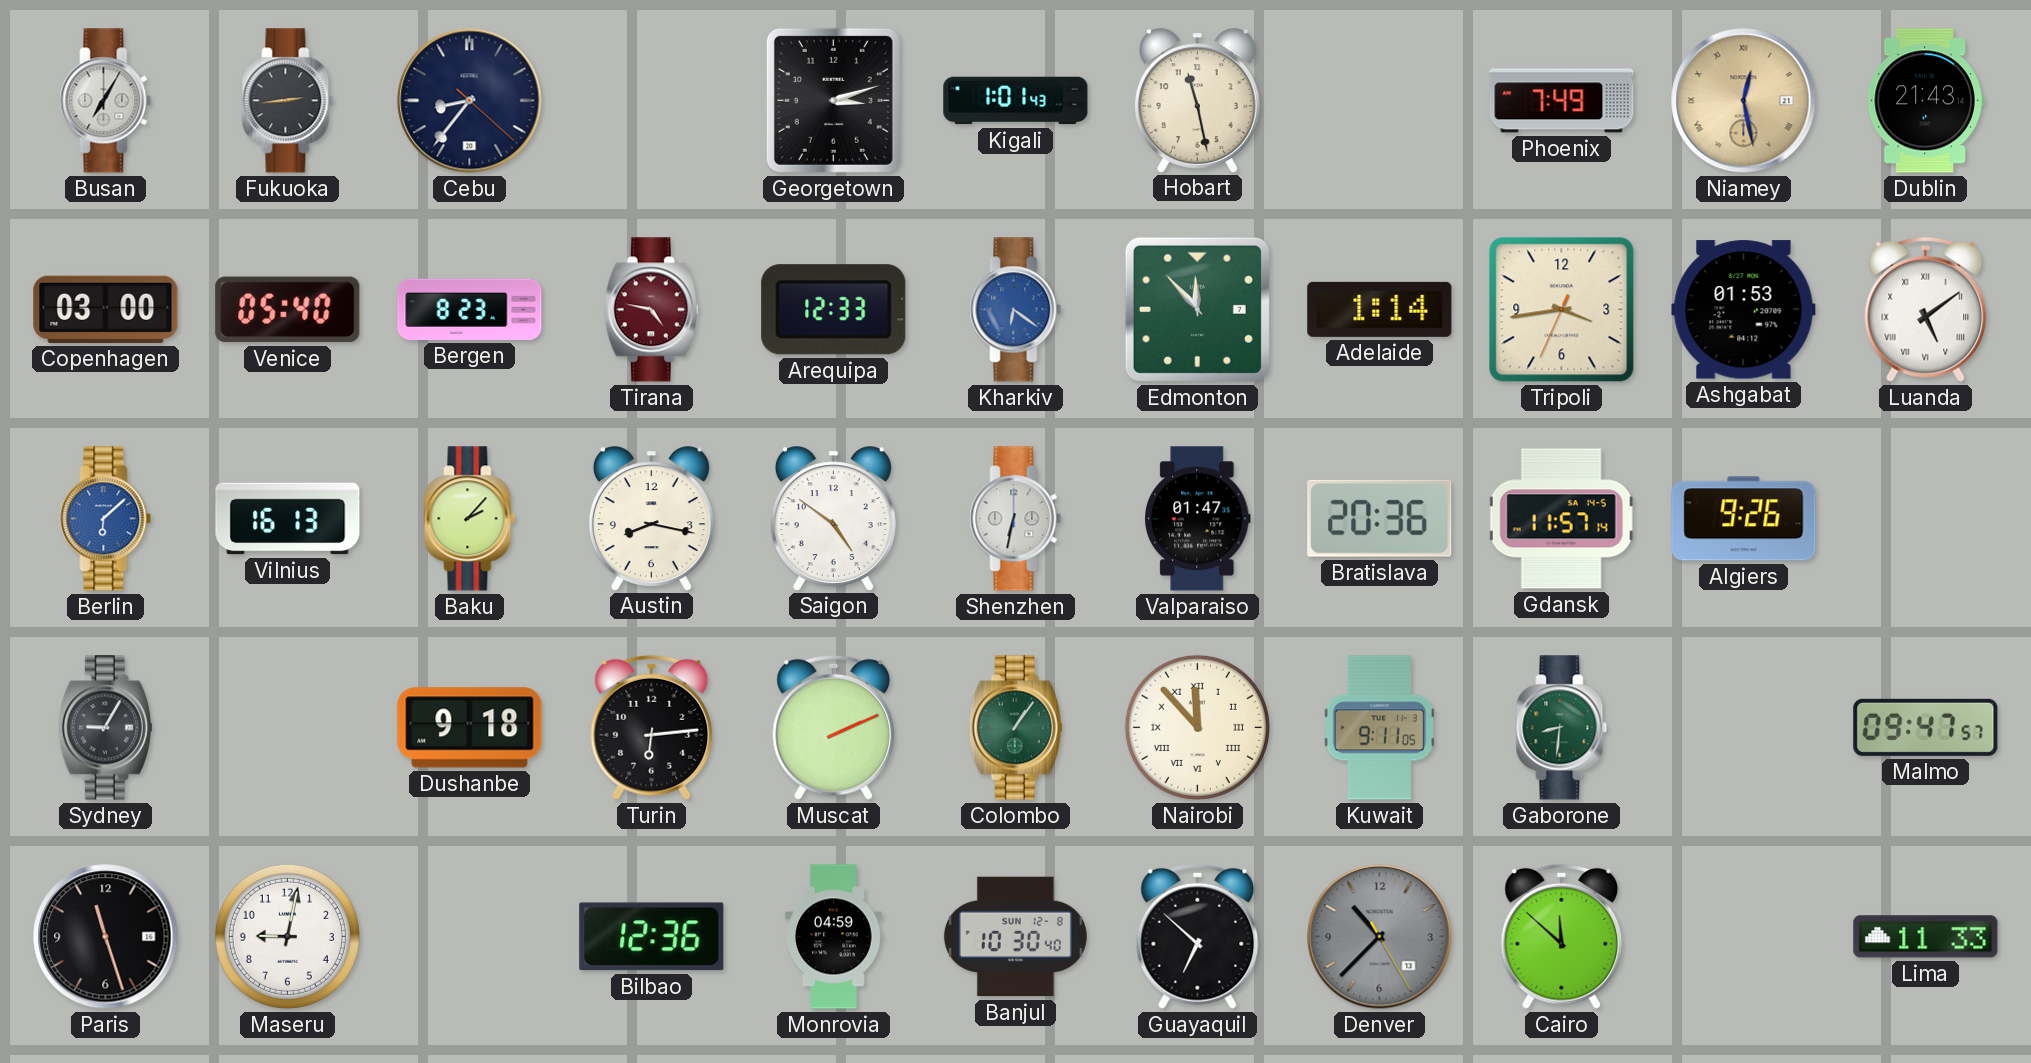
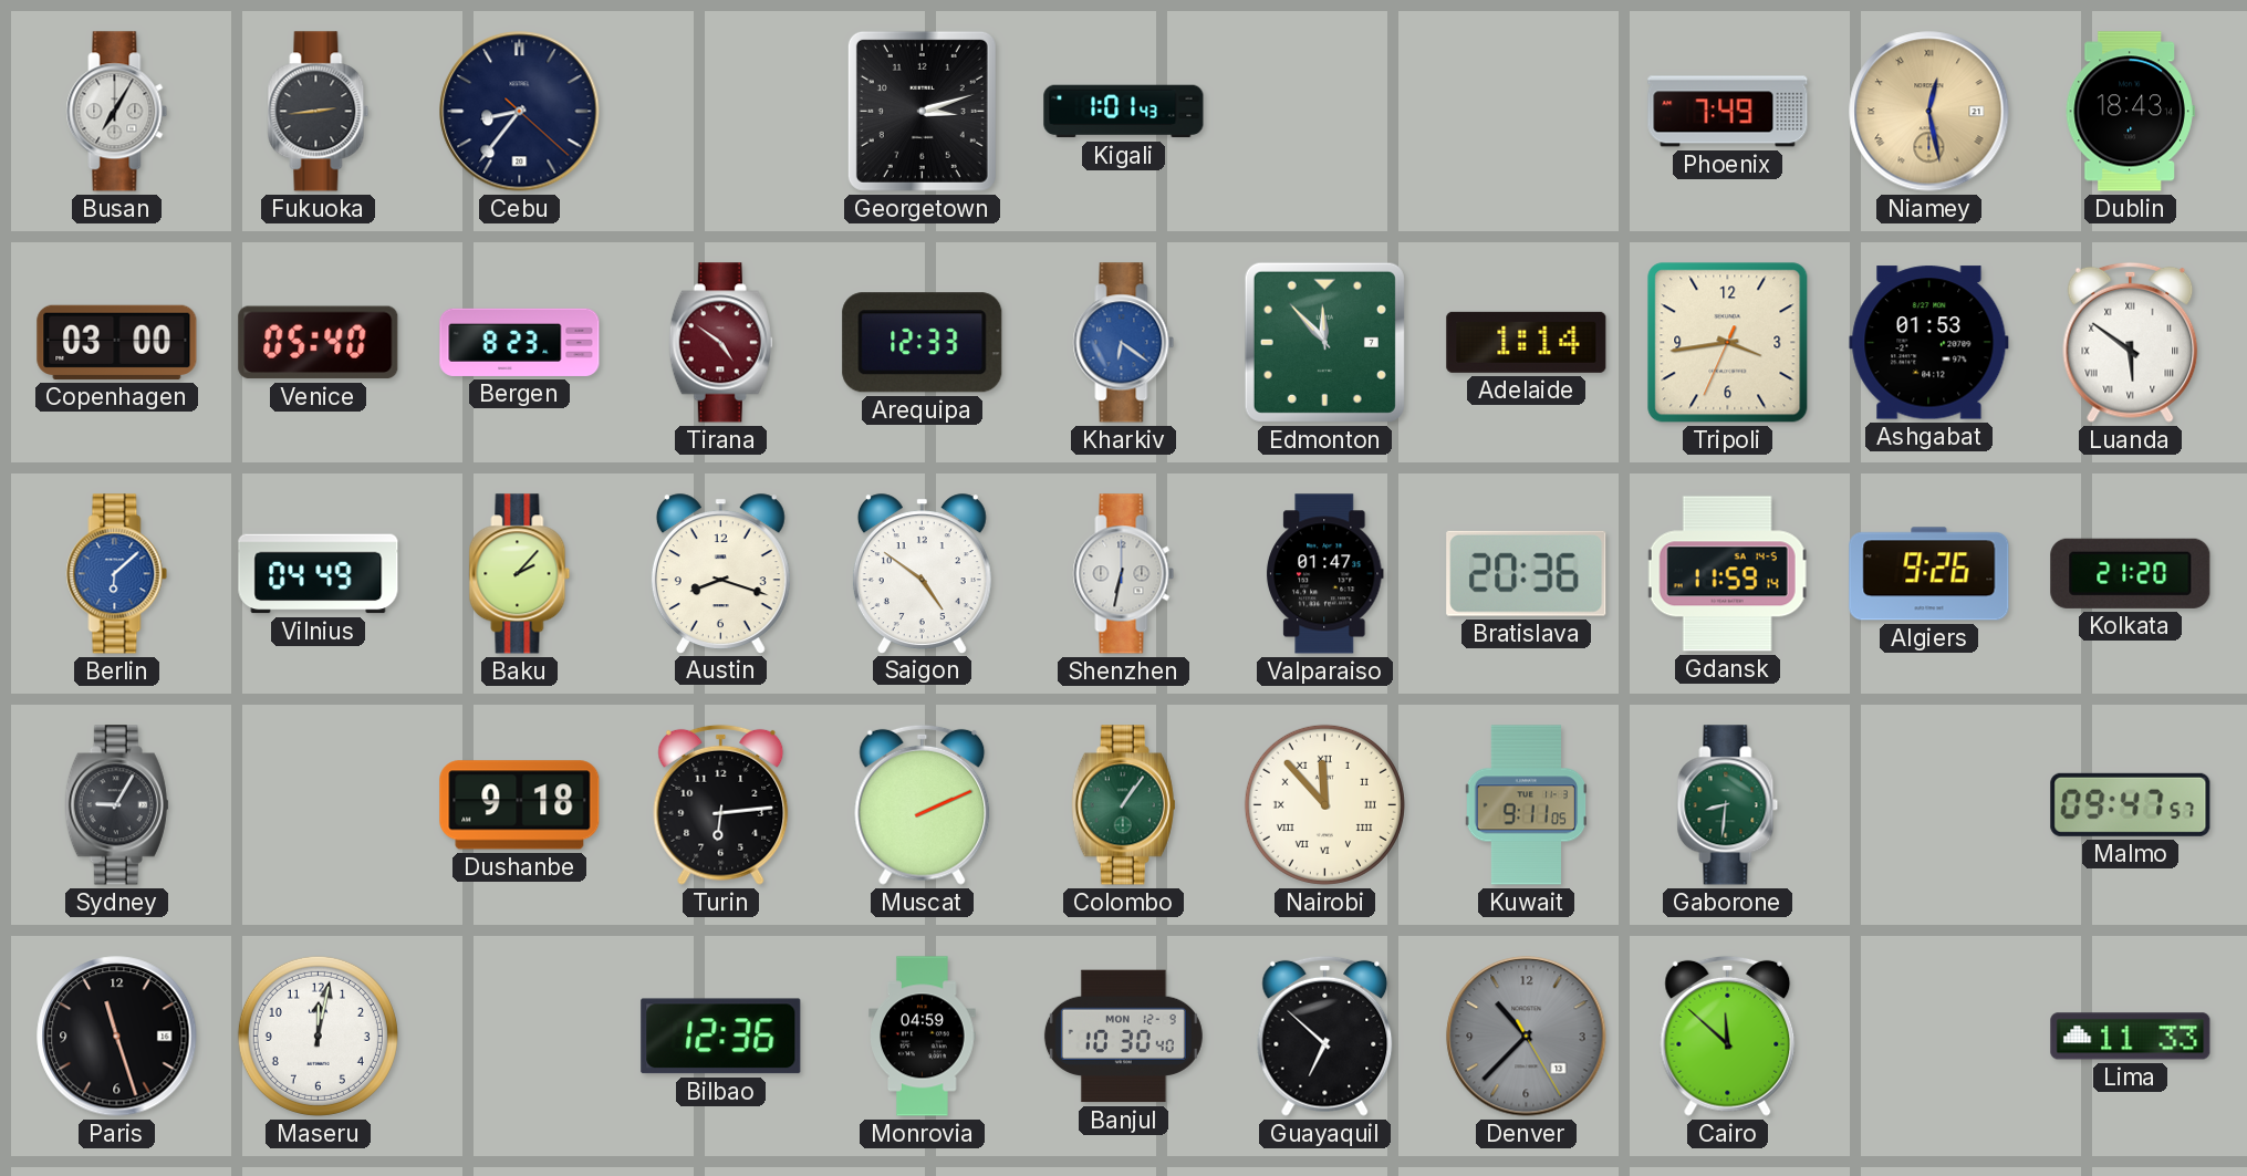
Hobart: 11:28 -> none (1197, 100)
Dublin: 21:43 -> 18:43 (2130, 112)
Tirana: 4:47 -> 4:51 (720, 343)
Luanda: 5:09 -> 5:51 (2131, 342)
Vilnius: 16:13 -> 04:49 (319, 574)
Austin: 8:17 -> 8:18 (720, 573)
Gdansk: 11:57 -> 11:59 (1727, 574)
Kolkata: none -> 21:20 (2131, 573)
Maseru: 9:02 -> 12:02 (318, 1035)
Banjul date: SUN 12-8 -> MON 12-9 (1123, 1037)
